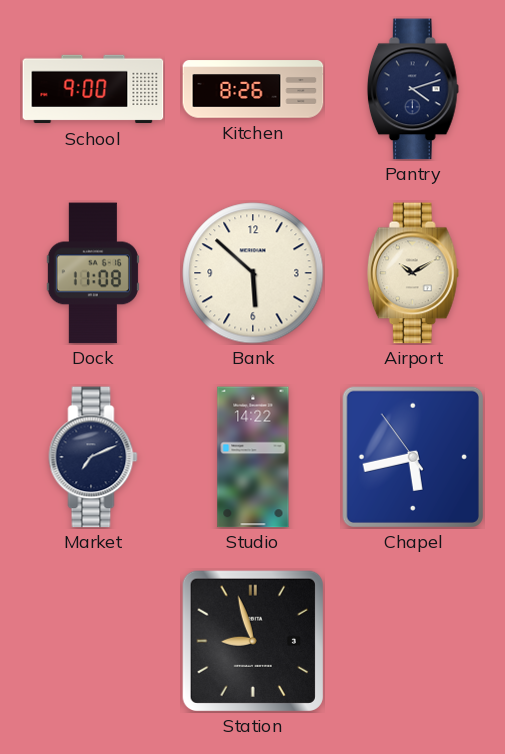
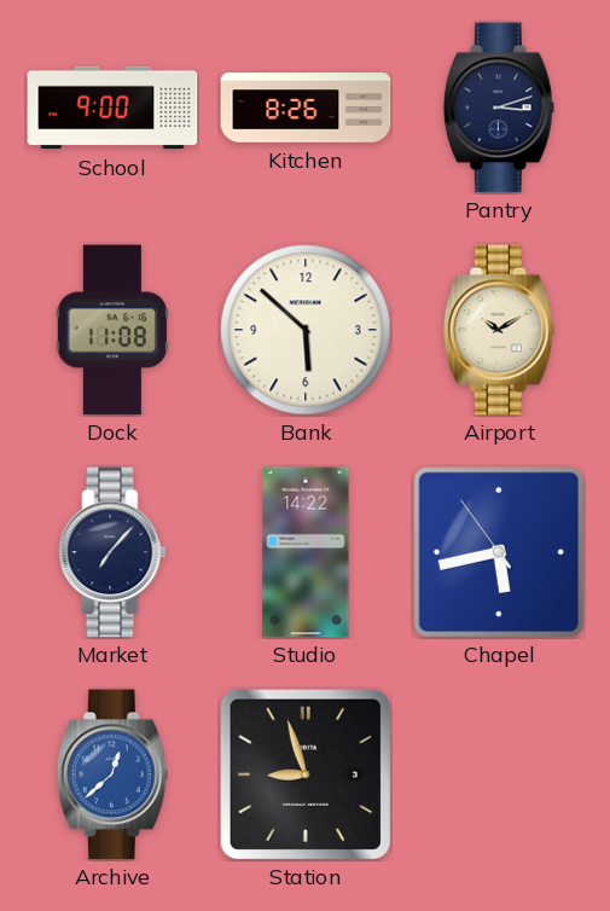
Pantry: 4:12 -> 3:12 (499, 108)
Market: 7:11 -> 7:07 (112, 552)
Archive: none -> 12:38 (112, 774)
